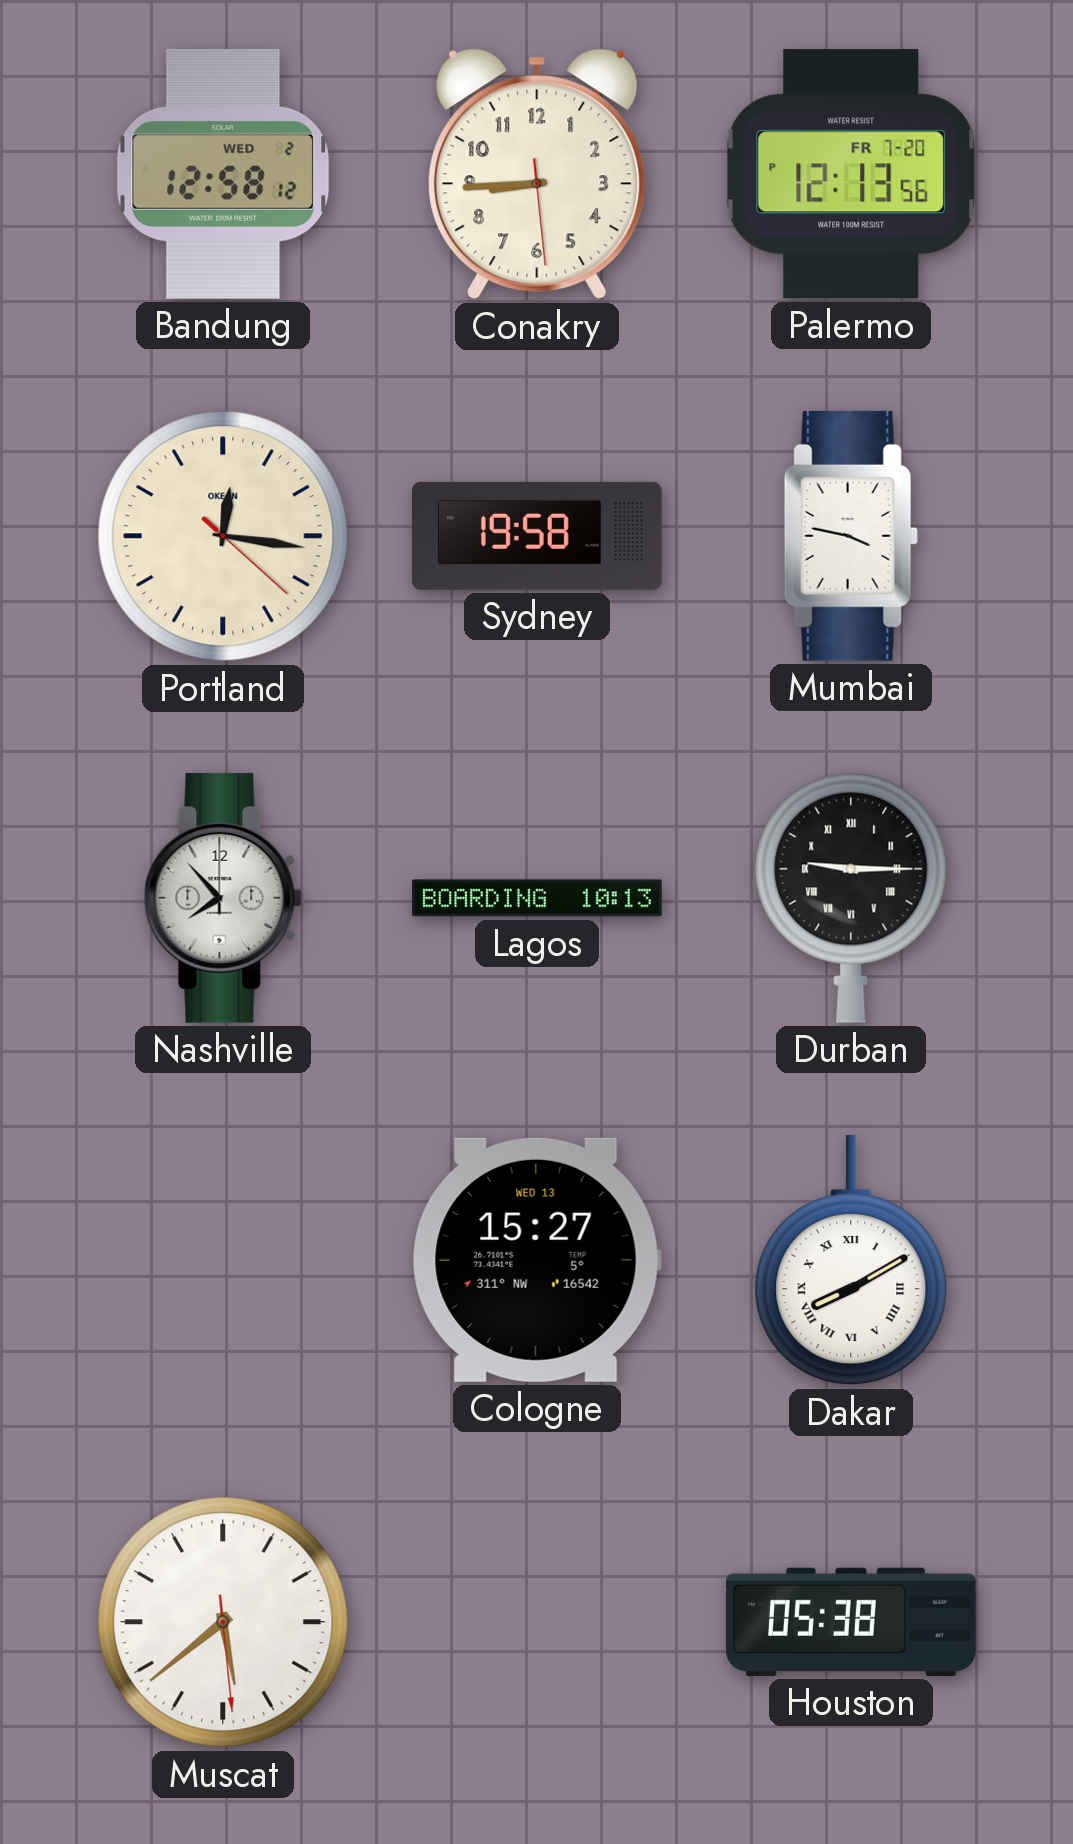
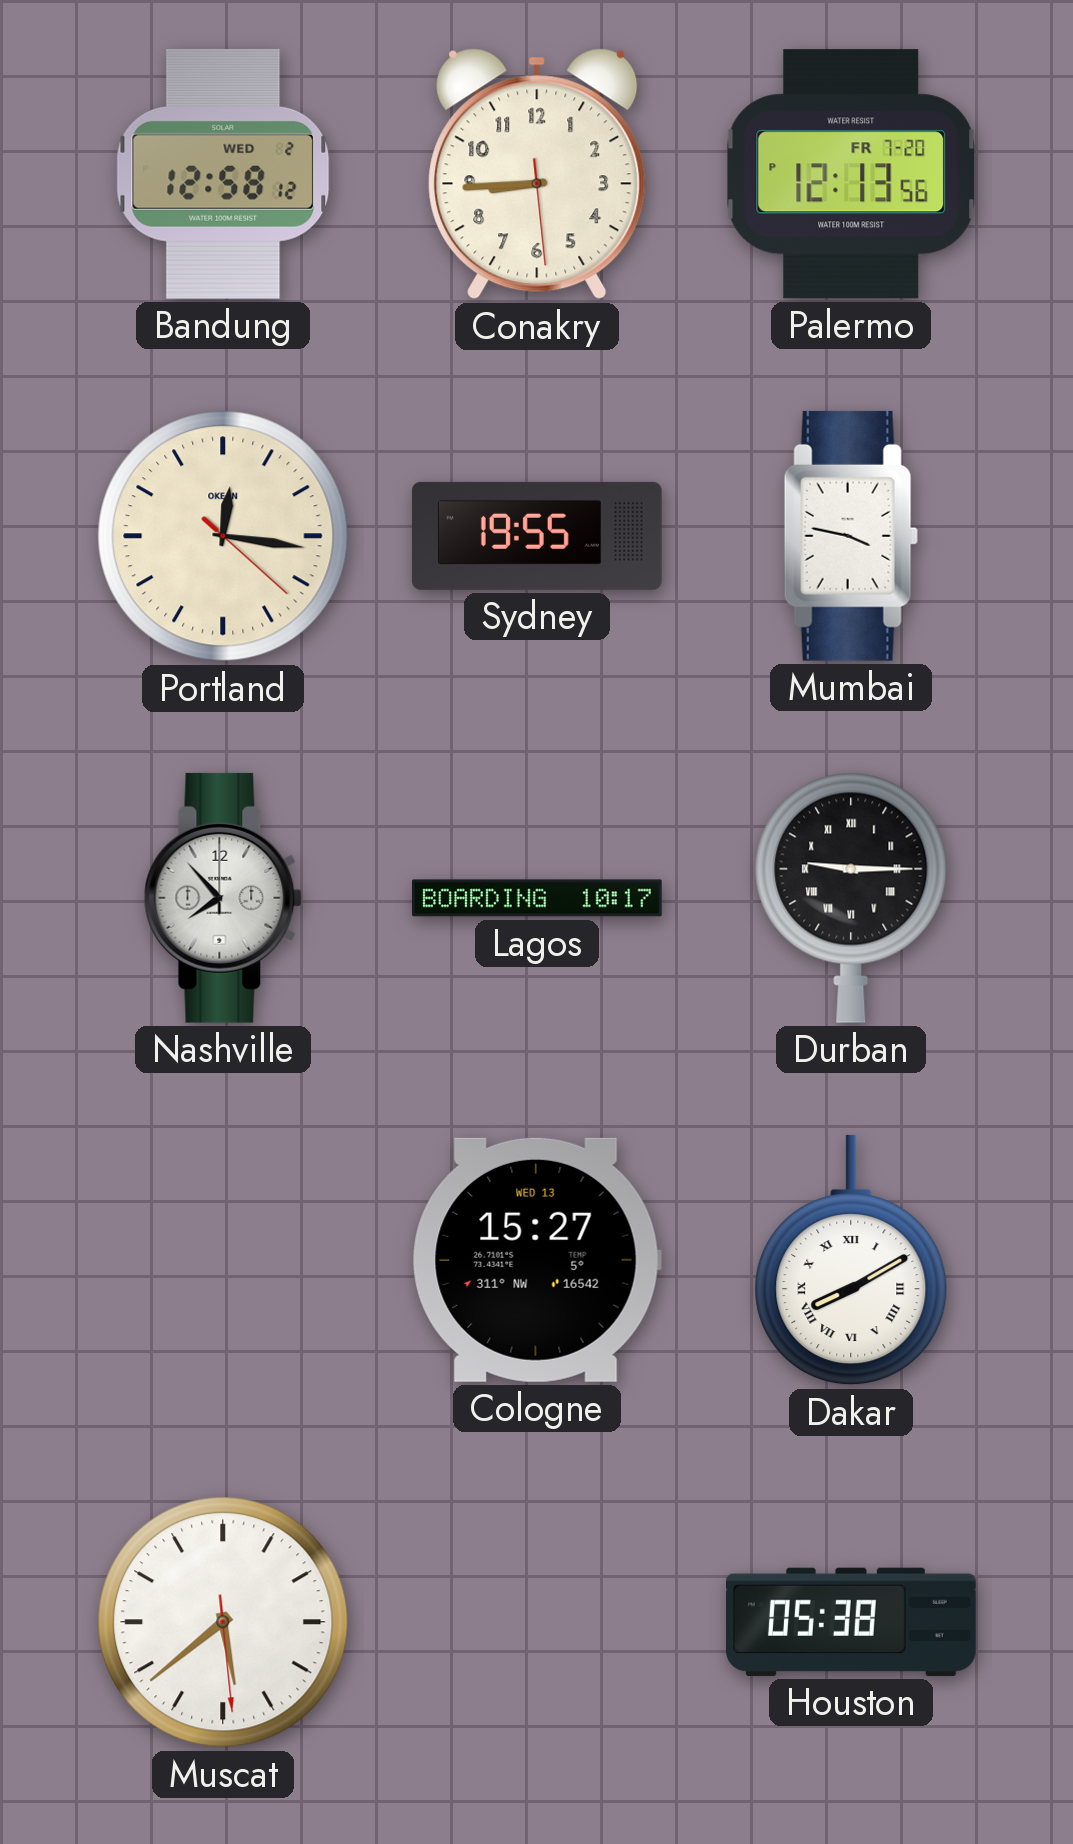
Sydney: 19:58 -> 19:55 (537, 536)
Lagos: 10:13 -> 10:17 (538, 898)
